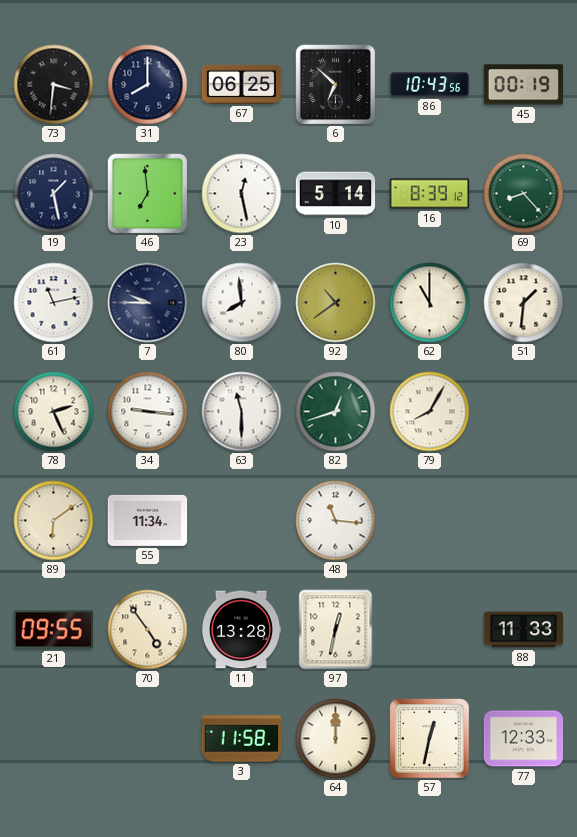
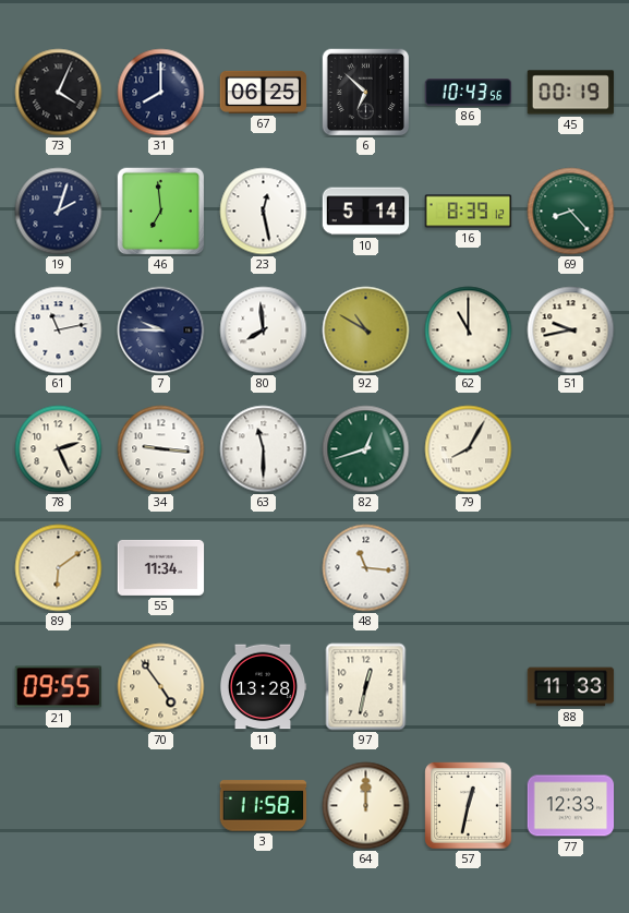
73: 3:31 -> 4:04 (59, 93)
19: 1:28 -> 2:03 (59, 212)
92: 10:39 -> 10:50 (366, 331)
51: 1:31 -> 9:43 (571, 331)
